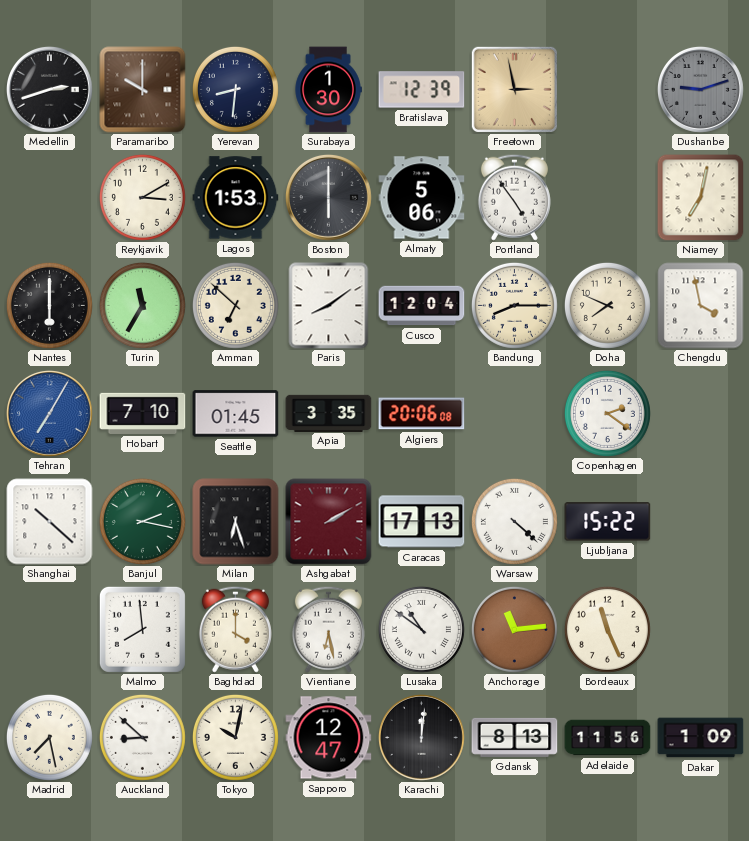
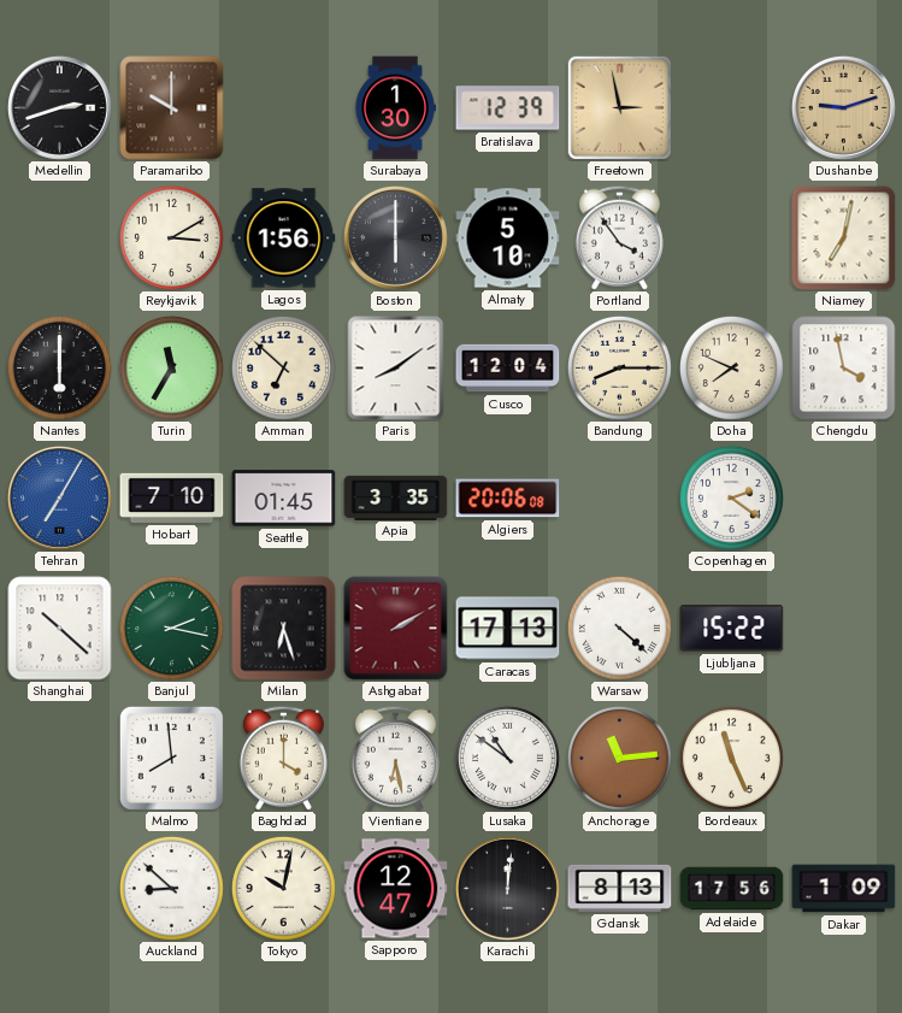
Yerevan: 8:31 -> none (235, 89)
Dushanbe dial: grey -> champagne (843, 107)
Lagos: 1:53 -> 1:56 (284, 238)
Almaty: 5:06 -> 5:10 (508, 238)
Portland: 4:54 -> 3:54 (619, 237)
Madrid: 7:28 -> none (49, 737)
Adelaide: 11:56 -> 17:56 (732, 889)
